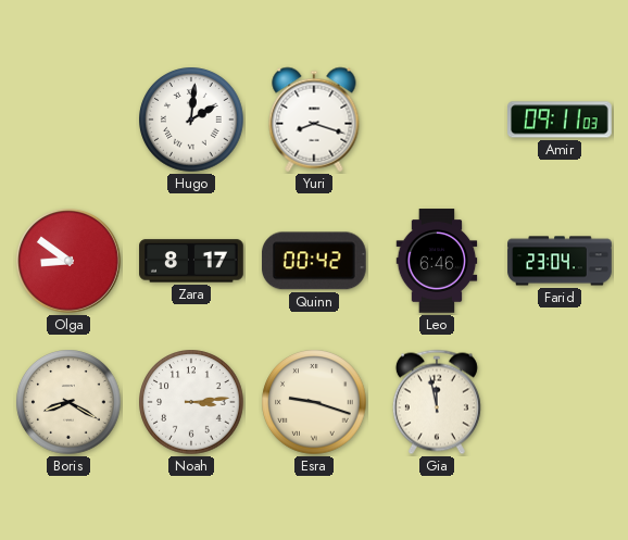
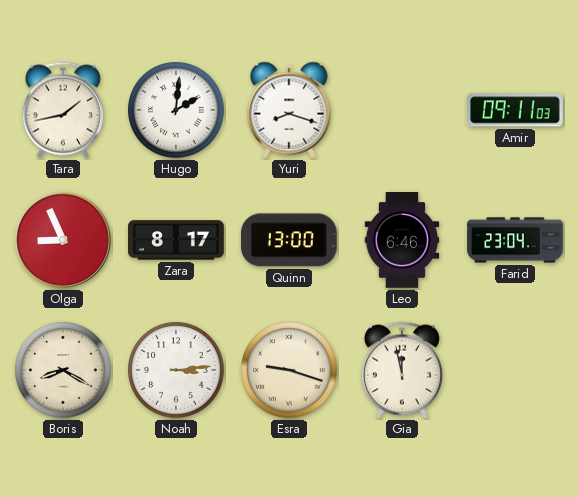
Tara: none -> 1:43 (63, 110)
Olga: 8:51 -> 8:56 (63, 240)
Quinn: 00:42 -> 13:00 (289, 240)
